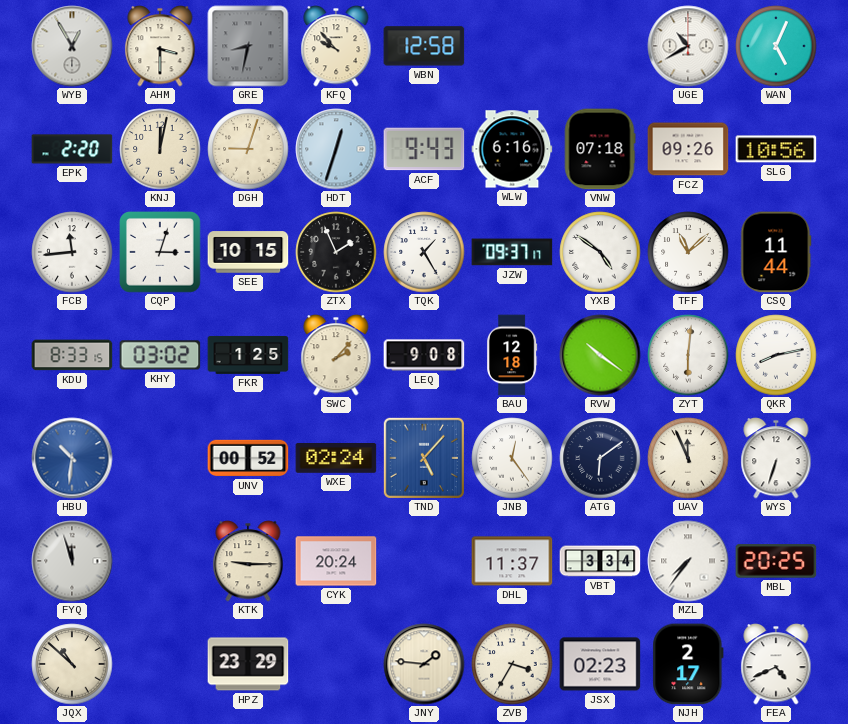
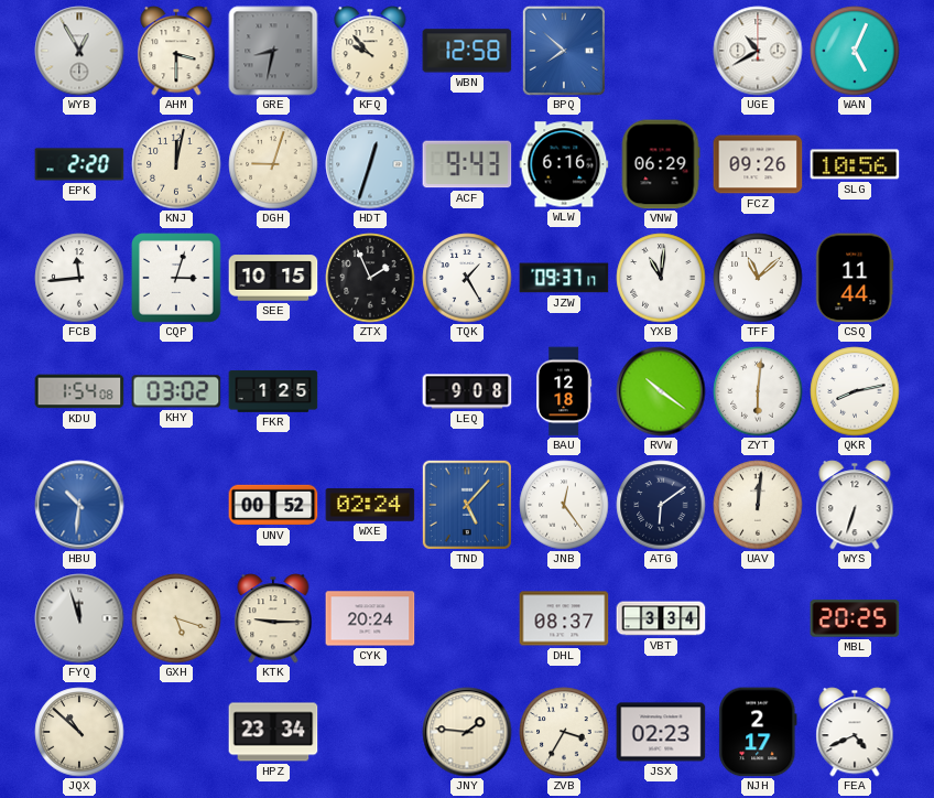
BPQ: none -> 7:52 (564, 51)
VNW: 07:18 -> 06:29 (661, 164)
YXB: 4:51 -> 11:01 (661, 278)
KDU: 8:33 -> 1:54 (79, 391)
SWC: 2:07 -> none (336, 355)
UAV: 11:56 -> 12:01 (758, 505)
GXH: none -> 5:18 (176, 618)
DHL: 11:37 -> 08:37 (564, 618)
MZL: 7:36 -> none (688, 561)
HPZ: 23:29 -> 23:34 (273, 732)
